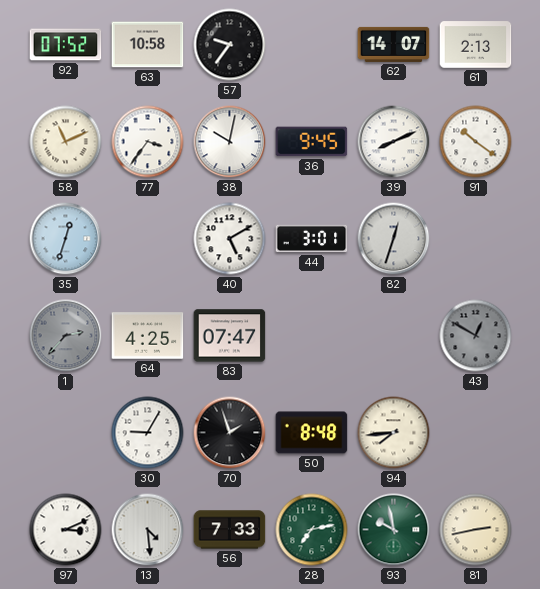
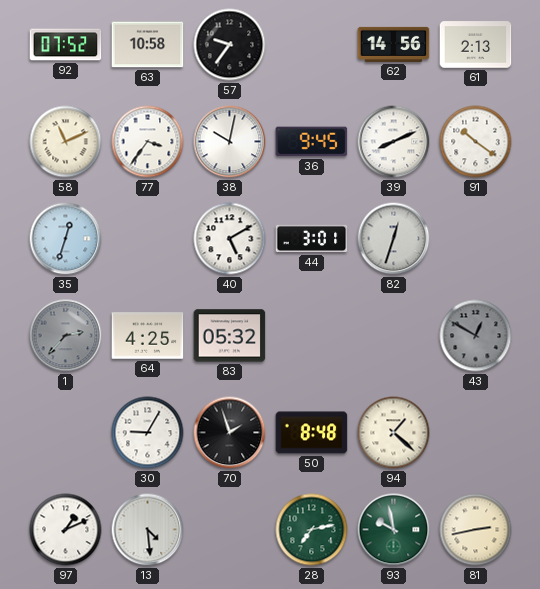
62: 14:07 -> 14:56 (394, 44)
83: 07:47 -> 05:32 (230, 336)
94: 7:44 -> 1:22 (394, 433)
97: 3:11 -> 1:11 (66, 530)
56: 7:33 -> none (230, 530)
